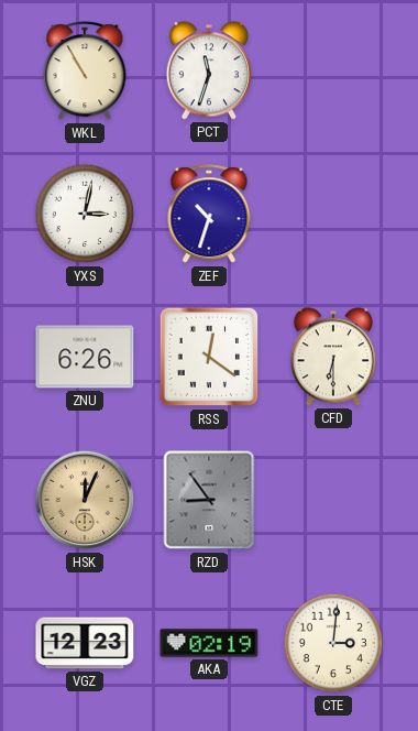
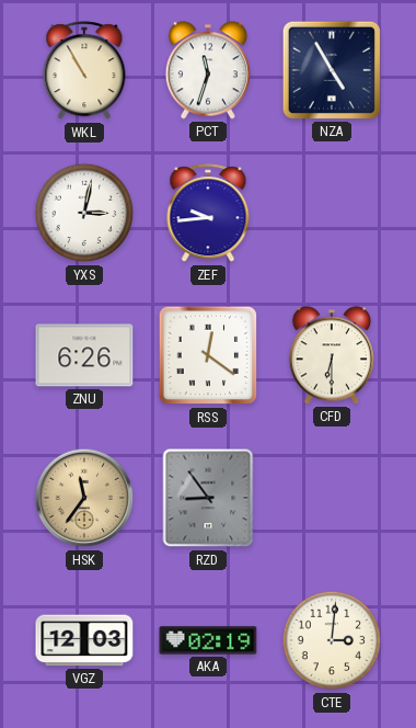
NZA: none -> 4:55 (332, 70)
ZEF: 10:33 -> 9:44 (208, 214)
HSK: 12:04 -> 11:36 (84, 498)
VGZ: 12:23 -> 12:03 (84, 640)
